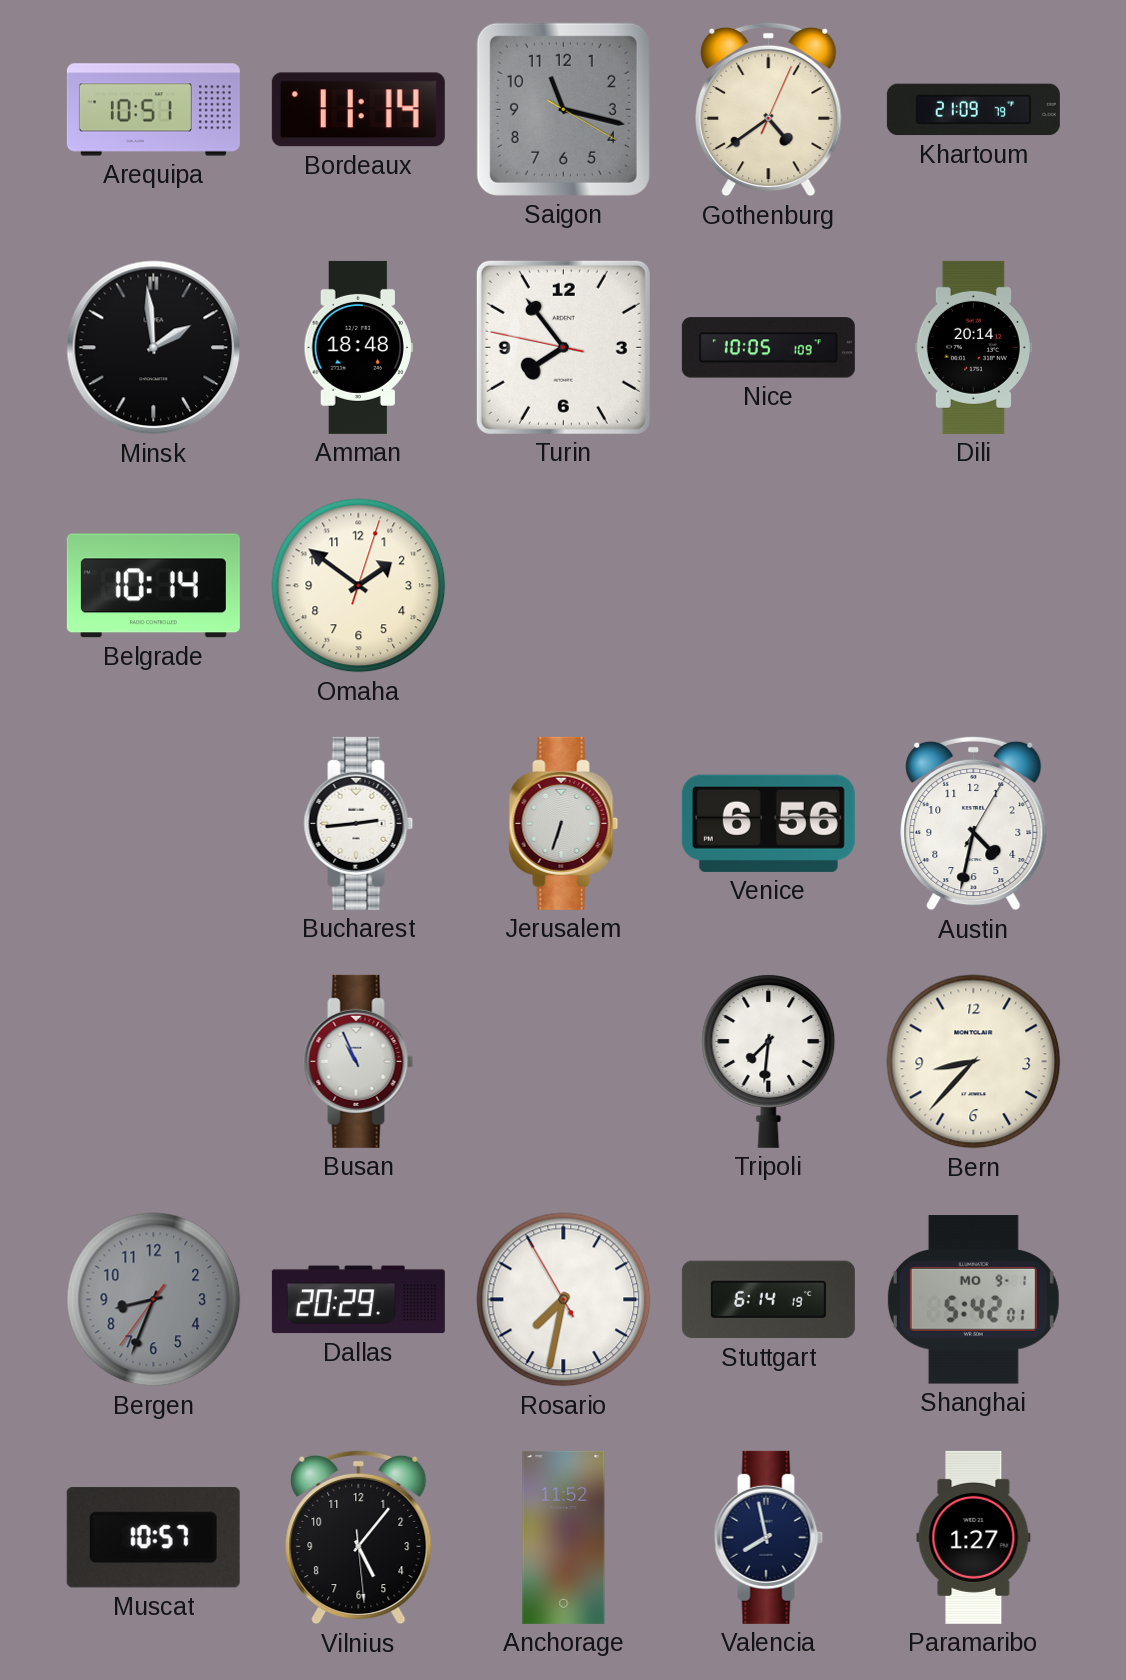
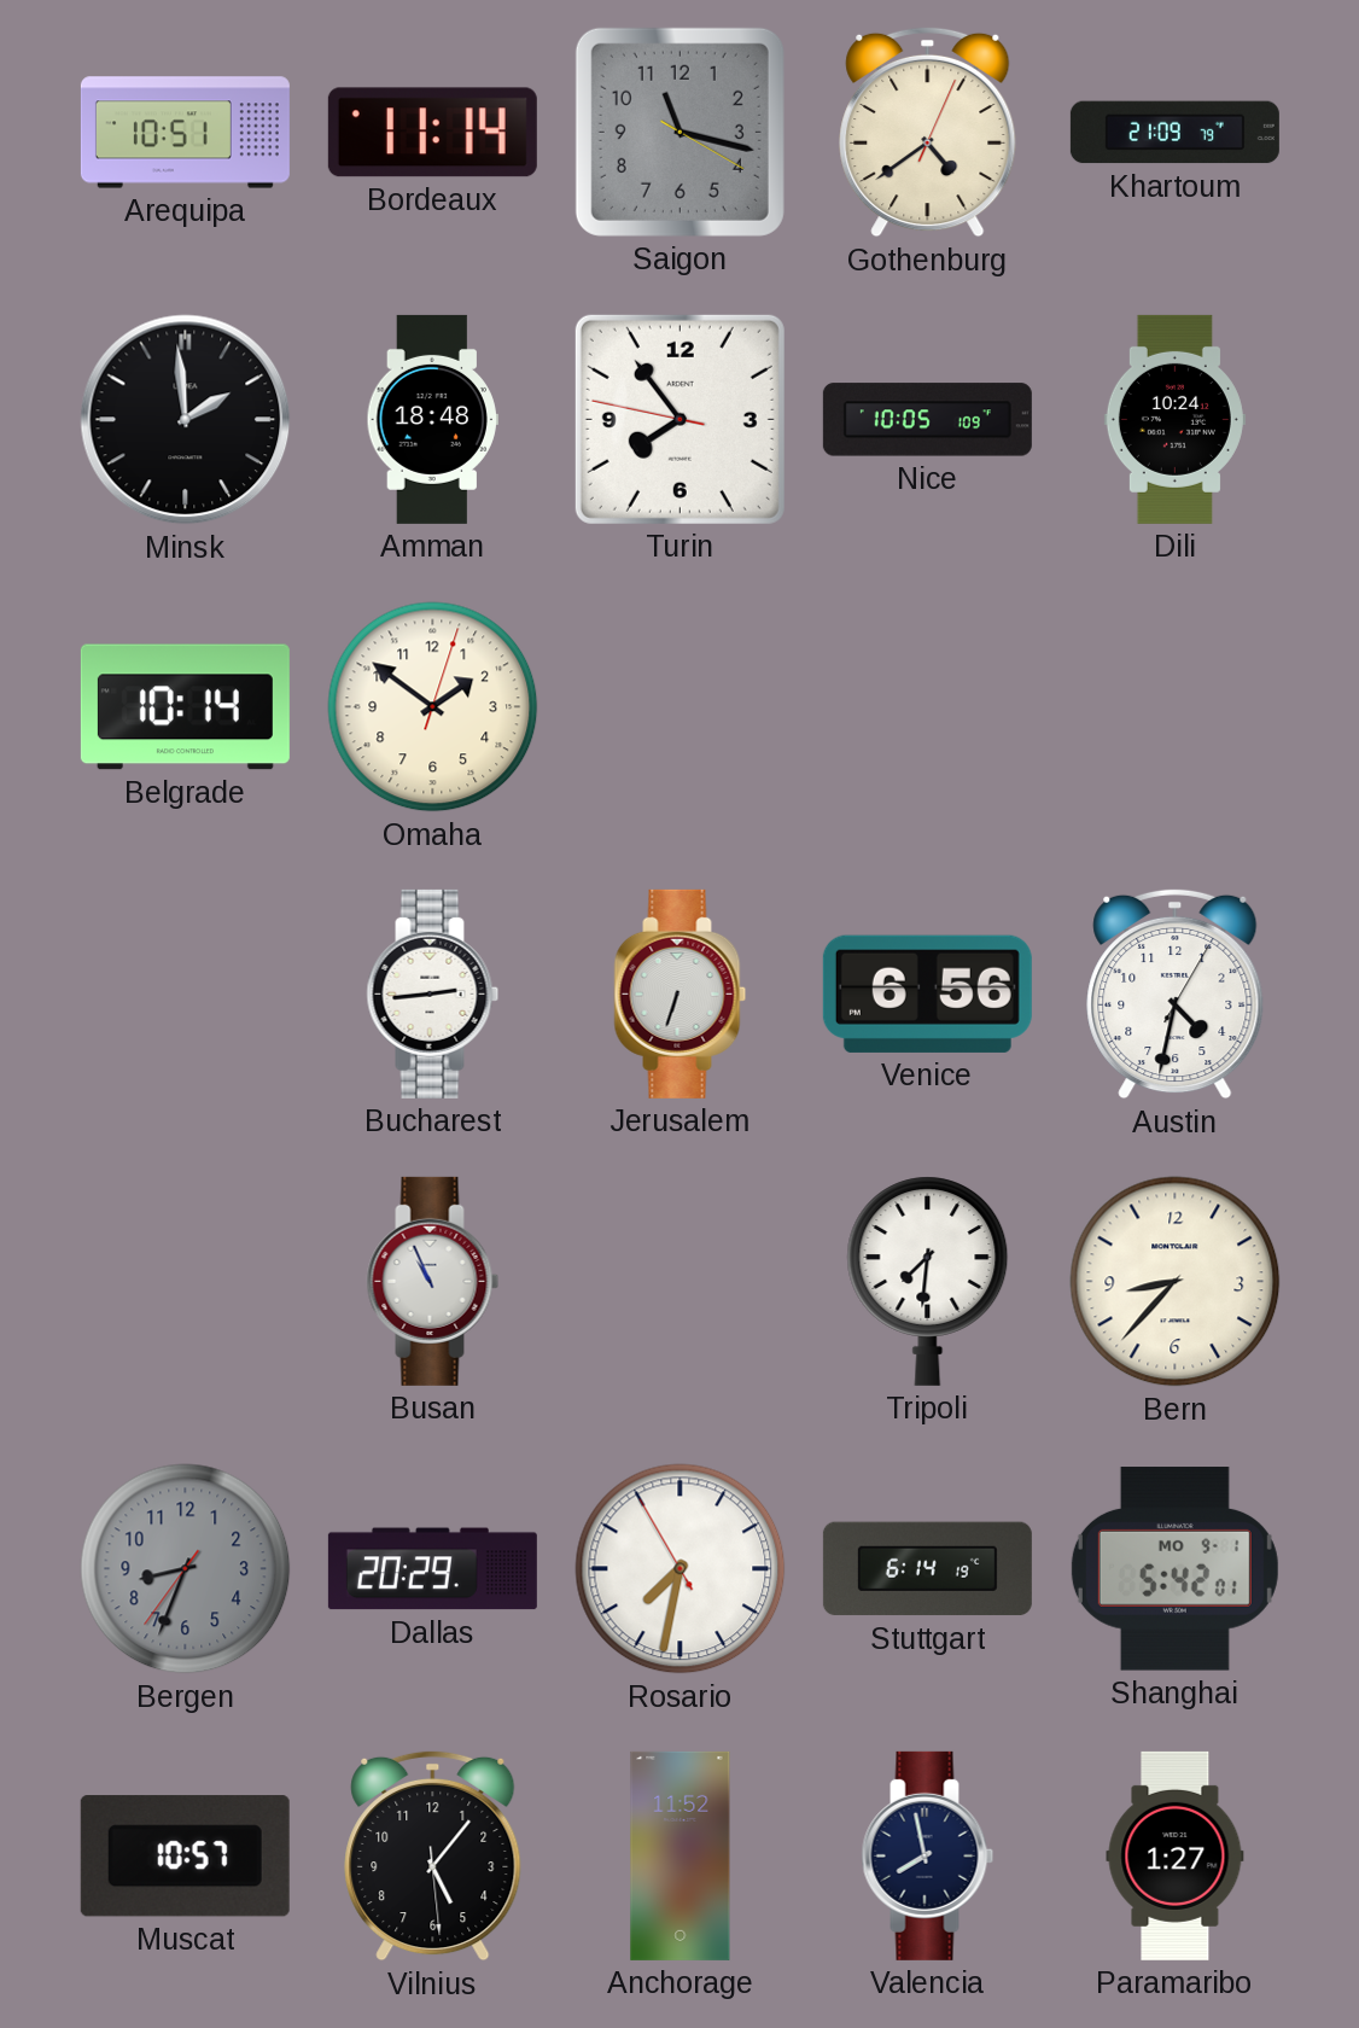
Dili: 20:14 -> 10:24 (1174, 419)
